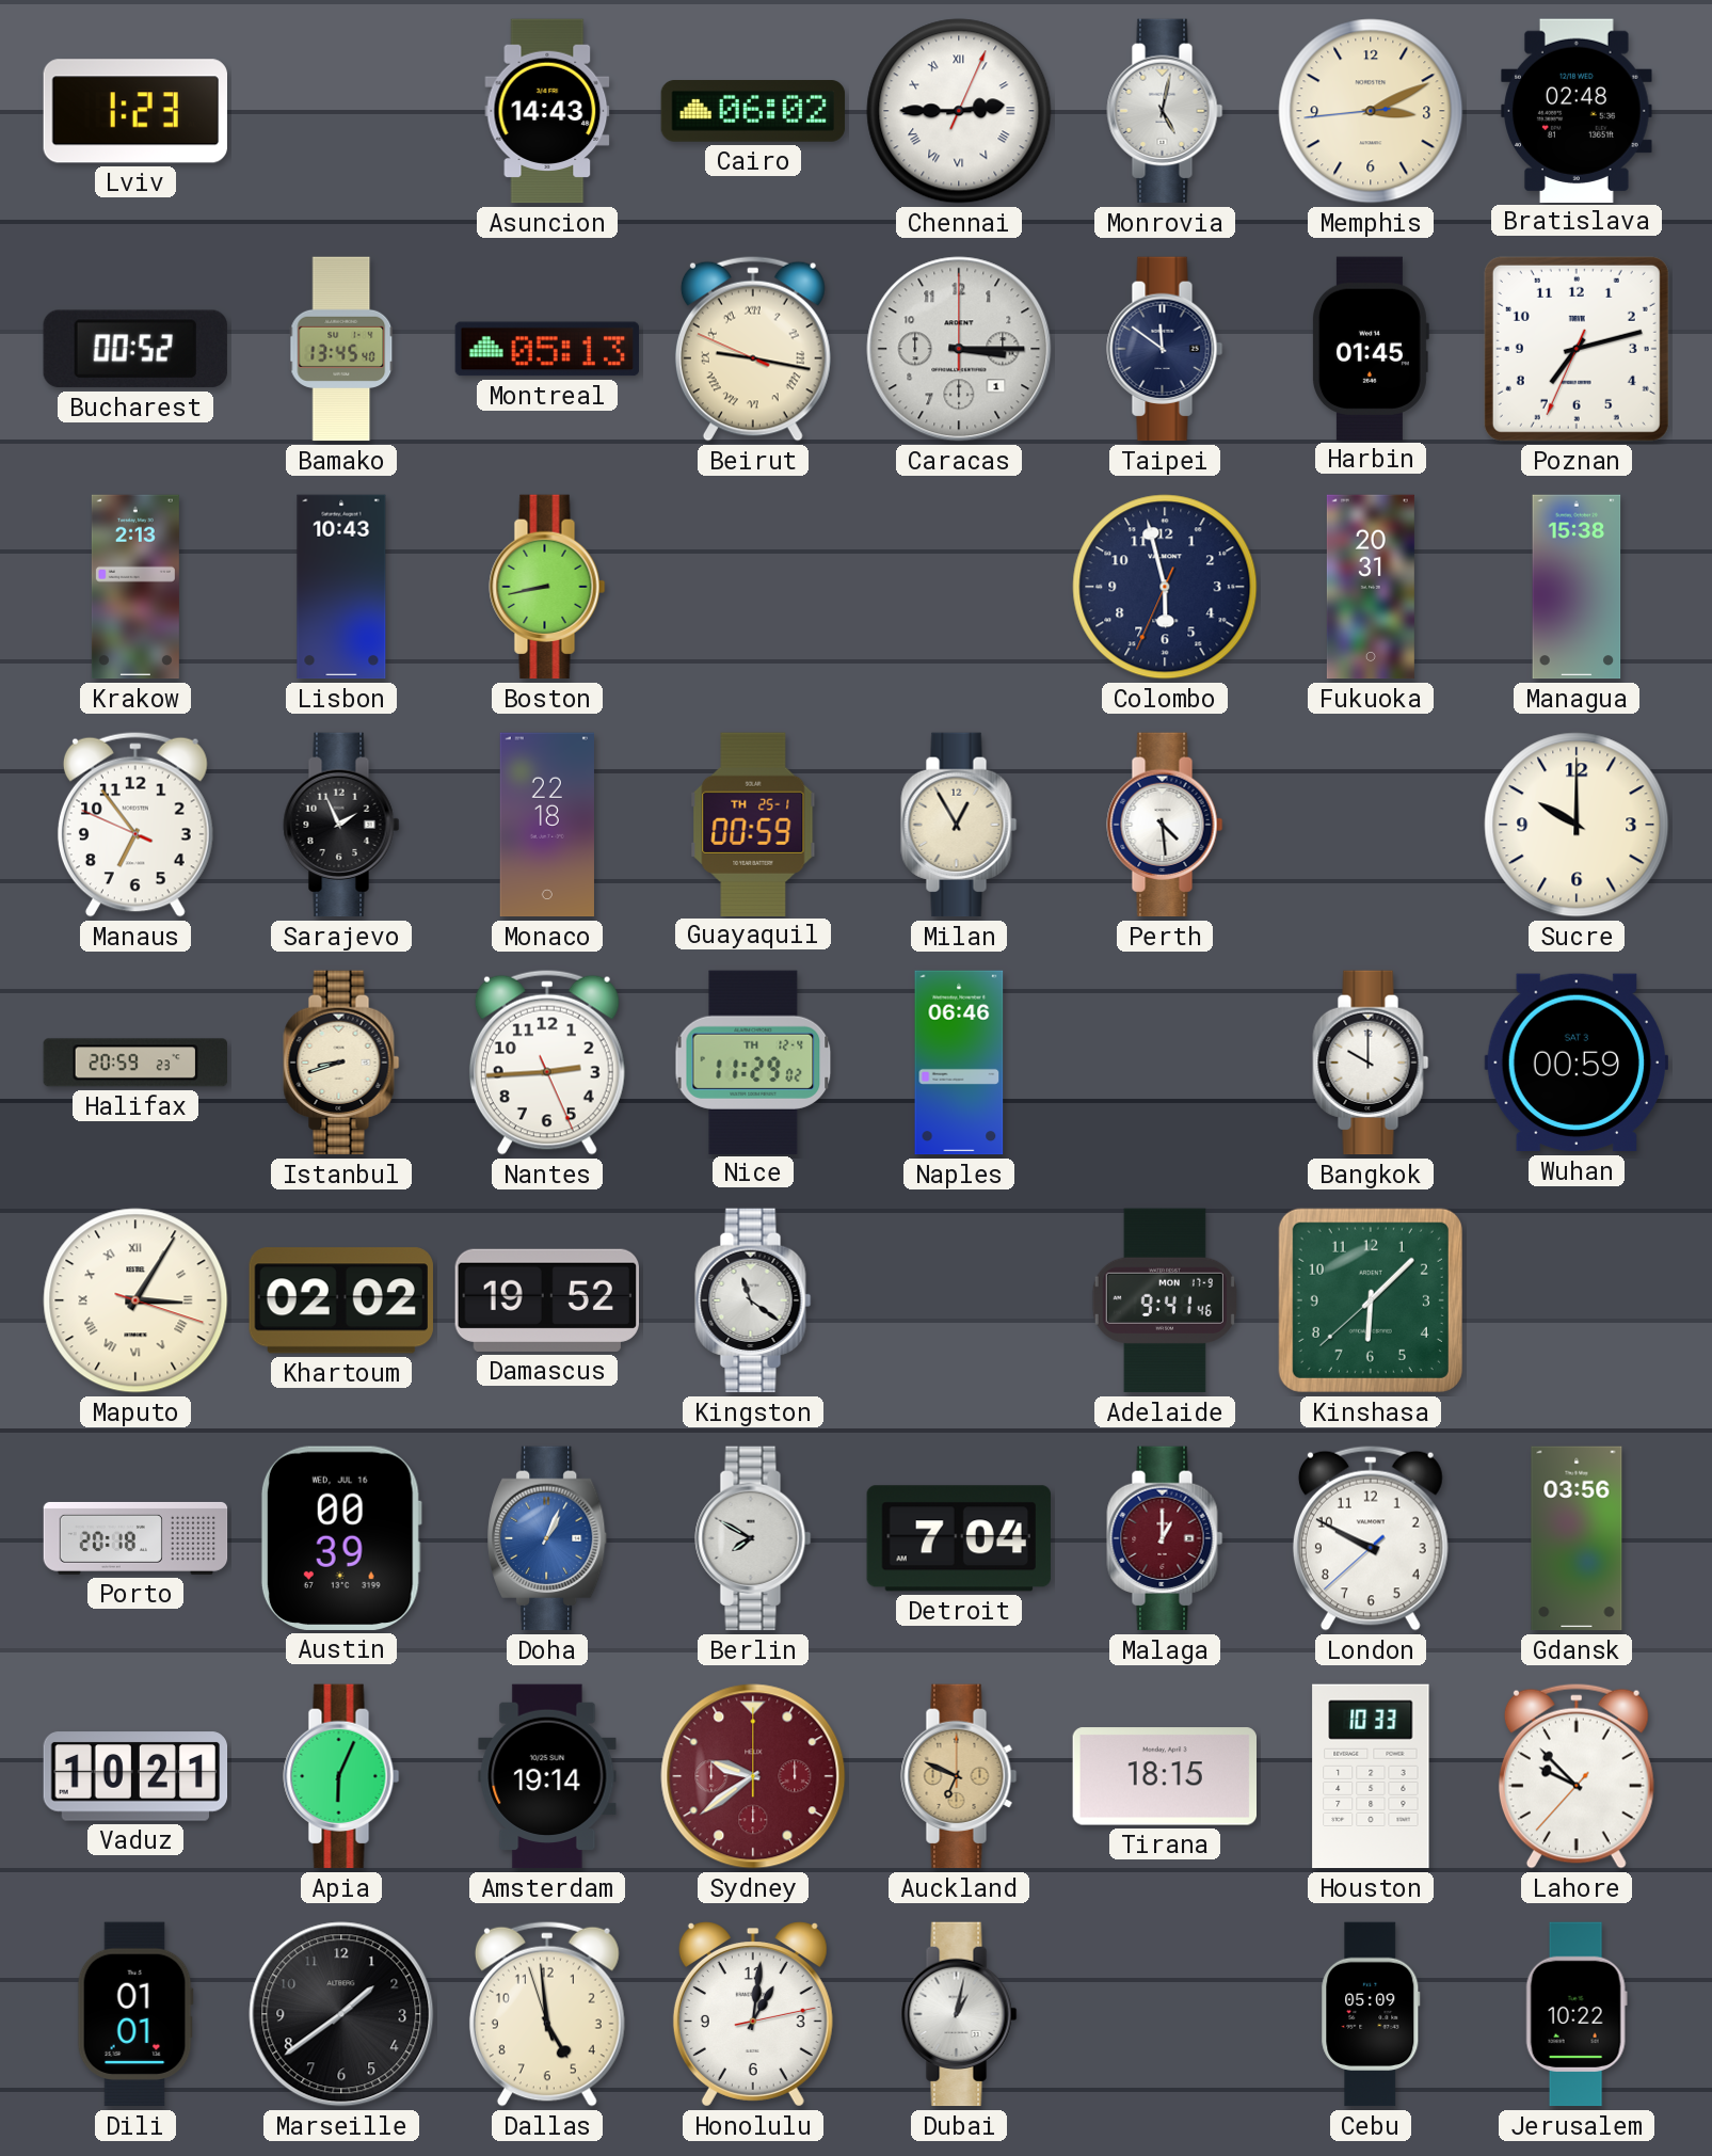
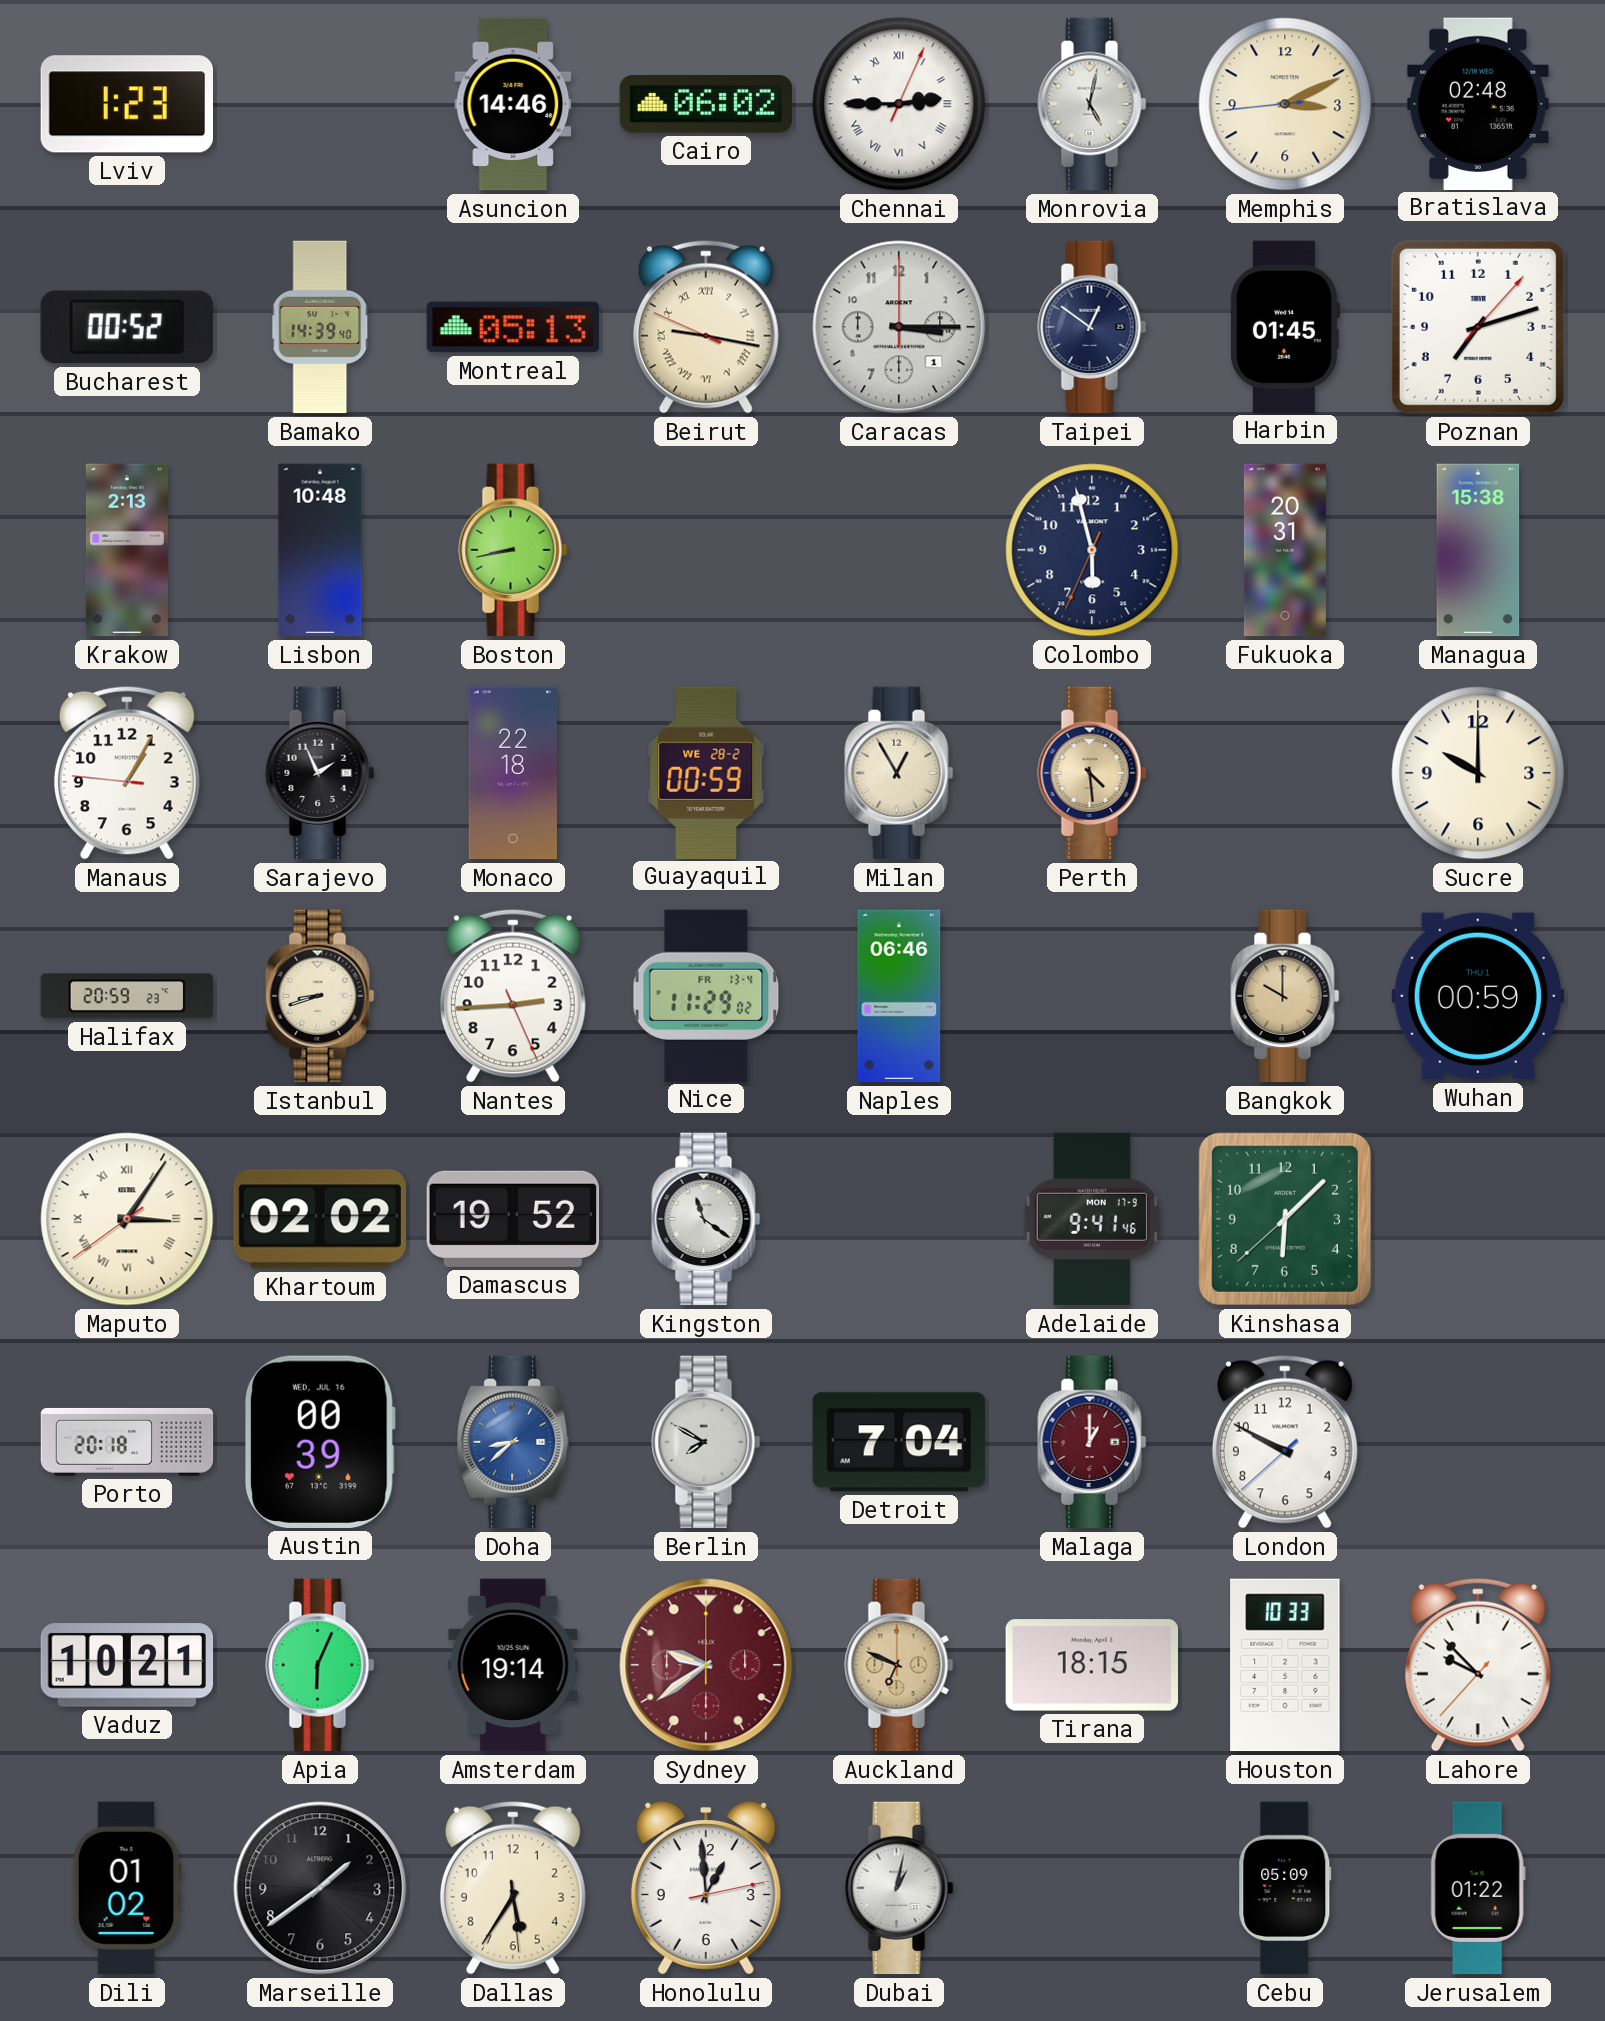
Asuncion: 14:43 -> 14:46 (513, 104)
Bamako: 13:45 -> 14:39 (320, 327)
Taipei: 11:51 -> 12:51 (1092, 327)
Poznan: 7:12:34 -> 7:12:07 (1478, 327)
Lisbon: 10:43 -> 10:48 (320, 550)
Manaus: 6:53 -> 1:04 (127, 773)
Guayaquil date: TH 25-1 -> WE 28-2 (706, 772)
Perth dial: white -> champagne (1092, 773)
Nice date: TH 12-4 -> FR 13-4 (706, 995)
Bangkok dial: white -> champagne (1285, 996)
Wuhan date: SAT 3 -> THU 1 (1477, 996)
Maputo: 3:05:18 -> 3:05:39 (127, 1219)
Doha: 1:04 -> 8:38 (513, 1442)
Gdansk: 03:56 -> none (1577, 1538)
Dili: 01:01 -> 01:02 (127, 1888)
Dallas: 4:58 -> 5:35 (513, 1888)
Honolulu: 1:01 -> 12:59 (706, 1888)
Jerusalem: 10:22 -> 01:22 (1478, 1888)
